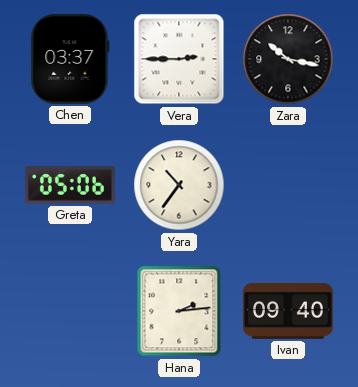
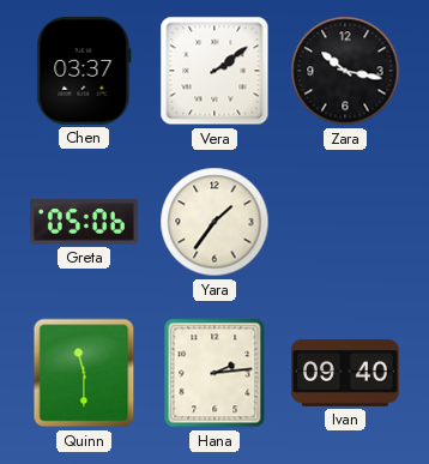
Vera: 2:45 -> 2:09 (214, 71)
Yara: 10:36 -> 1:36 (214, 222)
Quinn: none -> 11:30 (84, 373)
